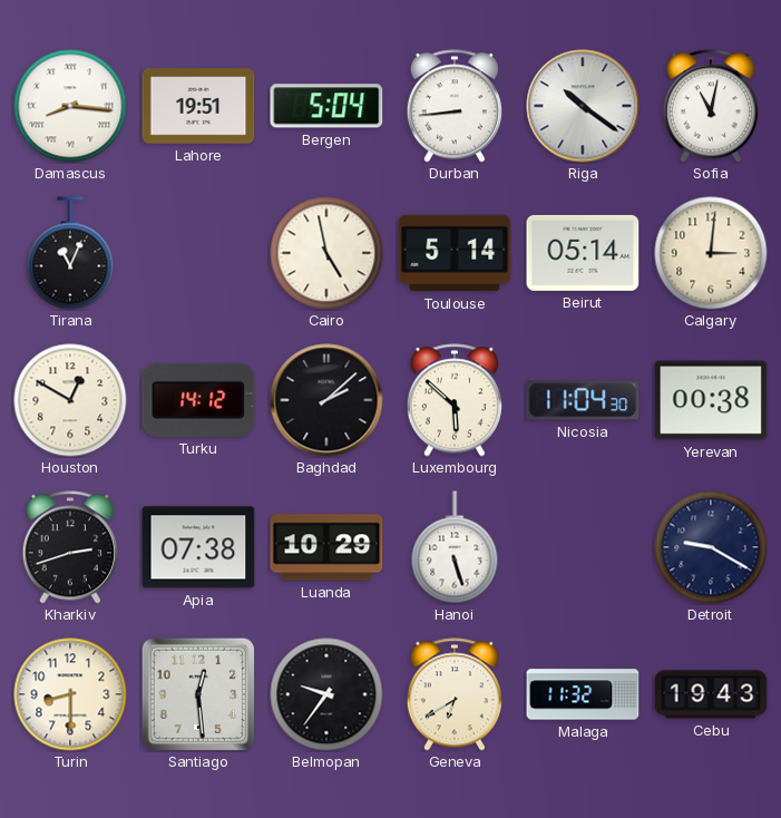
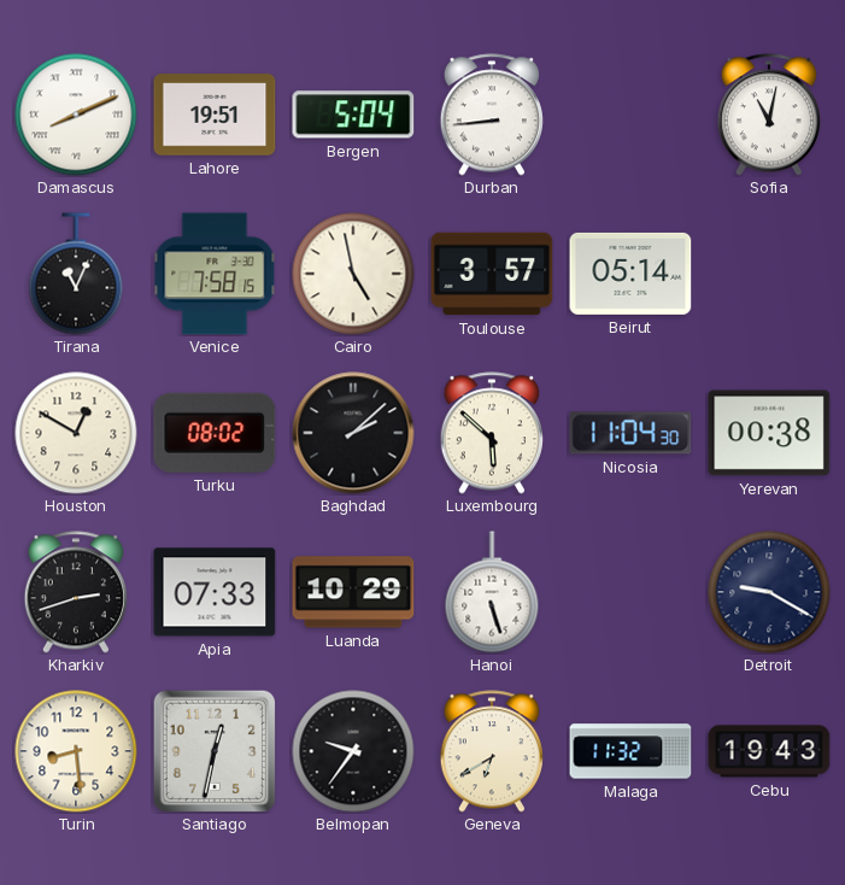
Damascus: 8:16 -> 8:11 (76, 115)
Riga: 10:21 -> none (583, 106)
Venice: none -> 7:58 (215, 274)
Toulouse: 5:14 -> 3:57 (492, 274)
Calgary: 3:01 -> none (711, 253)
Turku: 14:12 -> 08:02 (215, 433)
Apia: 07:38 -> 07:33 (215, 592)
Turin: 8:30 -> 8:29 (76, 751)
Santiago: 12:29 -> 12:32 (213, 750)
